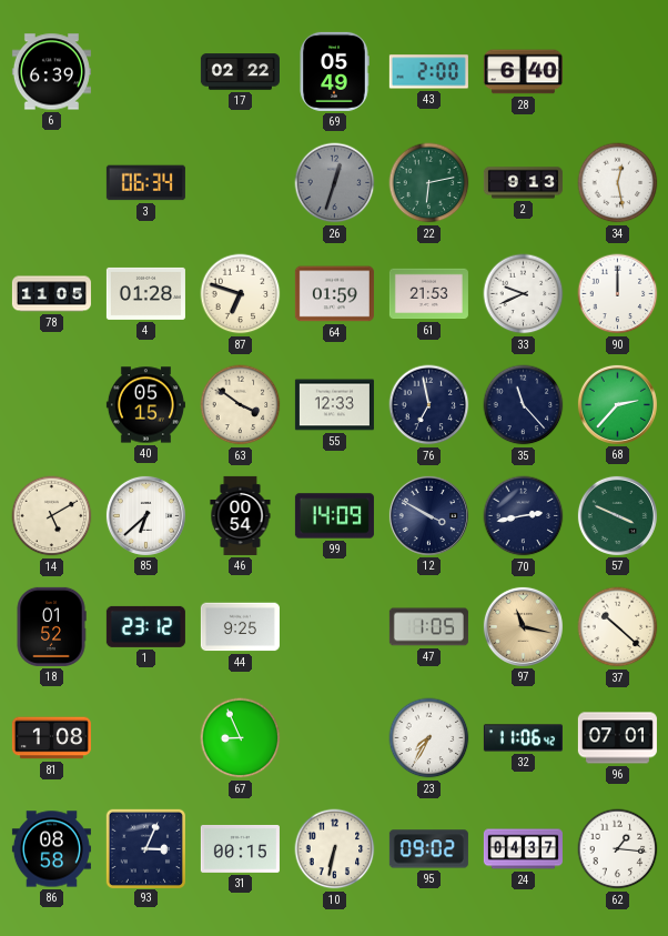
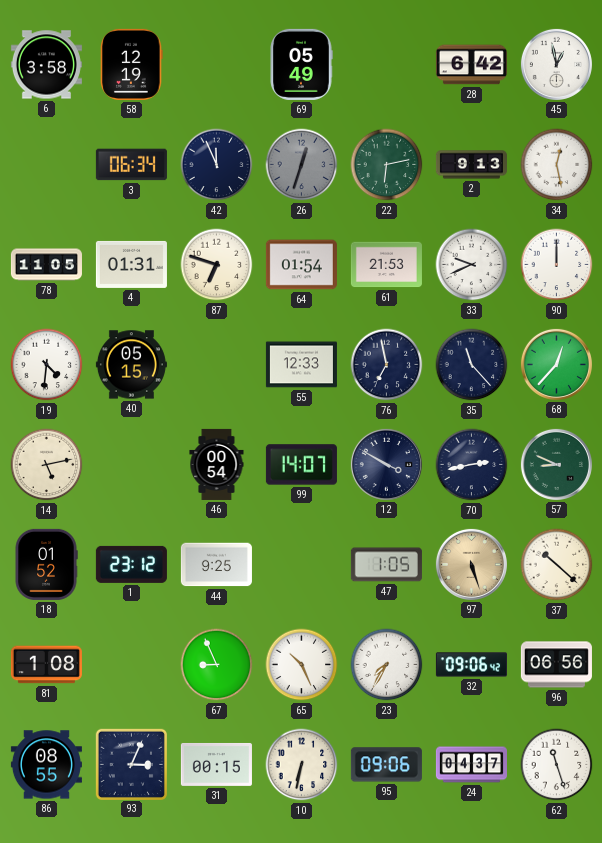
6: 6:39 -> 3:58 (46, 65)
58: none -> 12:19 (132, 64)
17: 02:22 -> none (240, 72)
43: 2:00 -> none (428, 72)
28: 6:40 -> 6:42 (471, 65)
45: none -> 12:58 (556, 64)
42: none -> 11:56 (217, 165)
4: 01:28 -> 01:31 (131, 264)
64: 01:59 -> 01:54 (301, 265)
19: none -> 4:31 (47, 365)
63: 3:51 -> none (241, 405)
68: 2:37 -> 12:37 (556, 364)
14: 5:10 -> 5:13 (47, 465)
85: 6:38 -> none (145, 515)
99: 14:09 -> 14:07 (301, 465)
57: 3:49 -> 8:49 (556, 464)
97: 11:17 -> 5:27 (471, 564)
65: none -> 10:26 (302, 665)
32: 11:06 -> 09:06 (471, 665)
96: 07:01 -> 06:56 (556, 665)
86: 08:58 -> 08:55 (46, 765)
95: 09:02 -> 09:06 (386, 765)
62: 1:16 -> 11:27 (557, 765)
